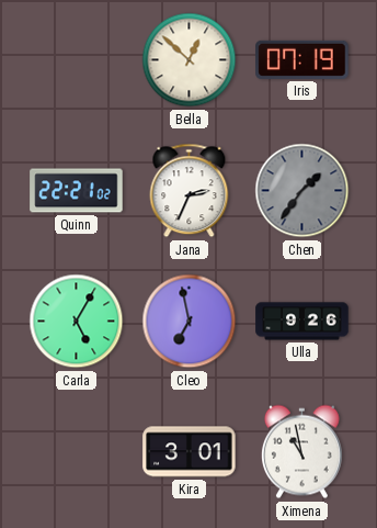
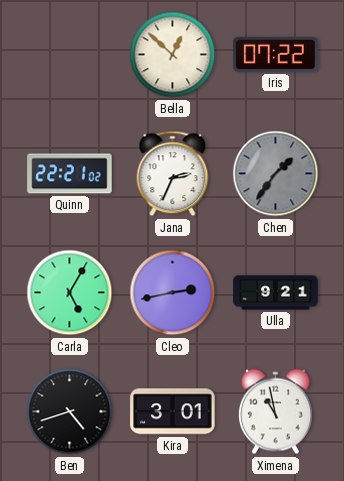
Iris: 07:19 -> 07:22 (276, 54)
Cleo: 6:58 -> 2:43 (173, 293)
Ulla: 9:26 -> 9:21 (276, 293)
Ben: none -> 4:42 (70, 412)
